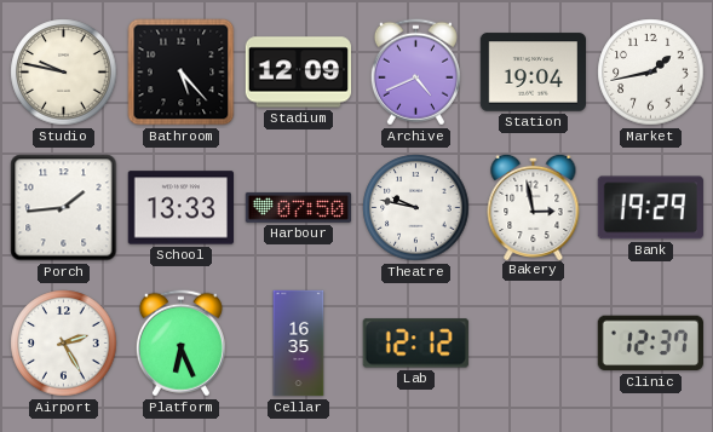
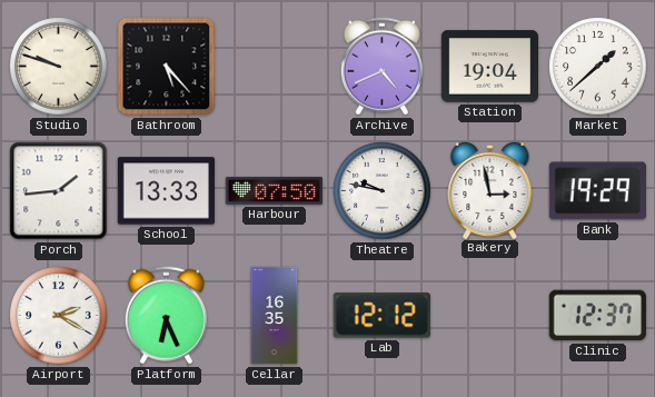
Studio: 9:47 -> 9:48 (59, 67)
Stadium: 12:09 -> none (298, 73)
Market: 1:43 -> 1:38 (598, 67)
Airport: 2:25 -> 2:20 (59, 316)
